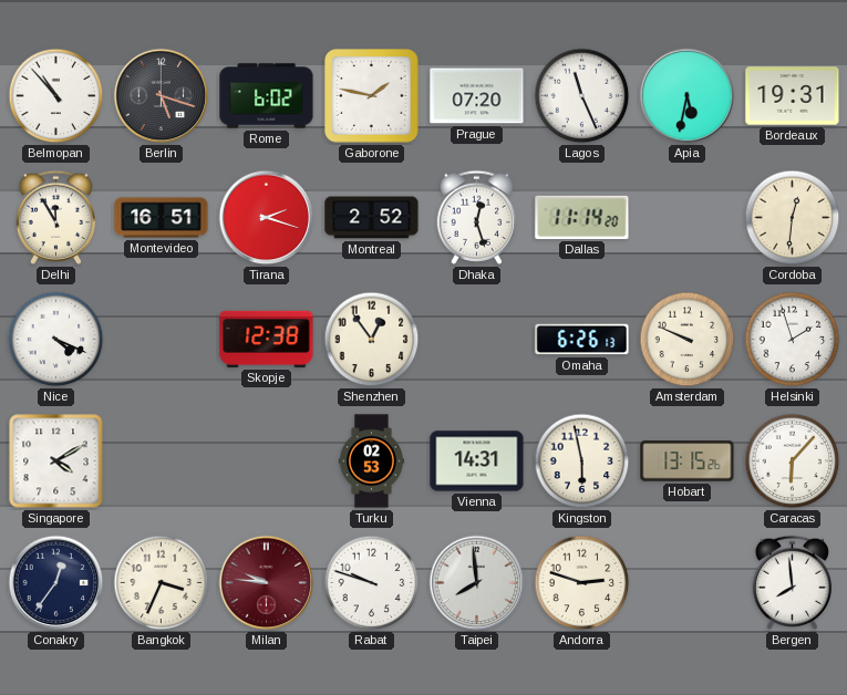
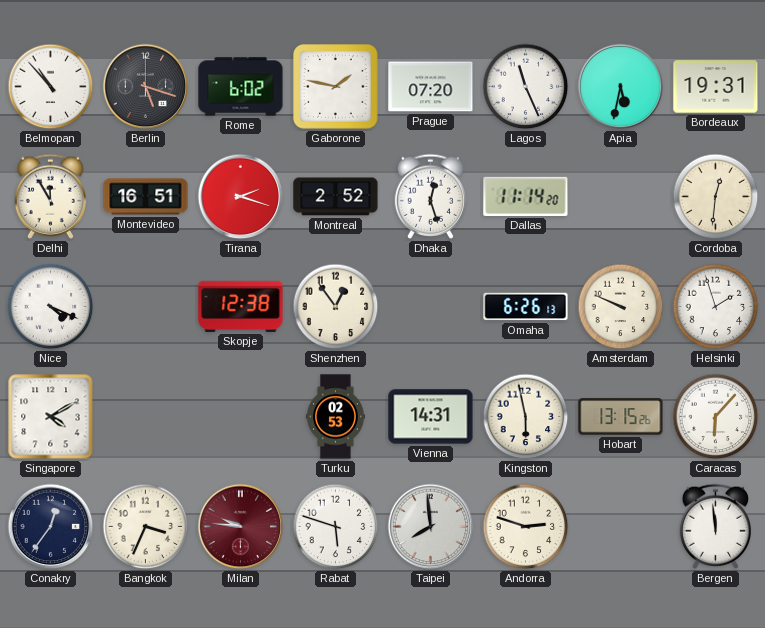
Rabat: 9:48 -> 5:48 (336, 527)
Bergen: 7:59 -> 11:59 (715, 526)
